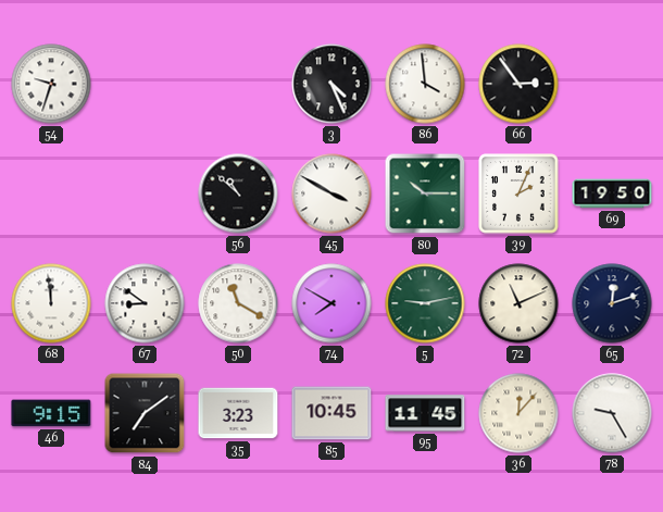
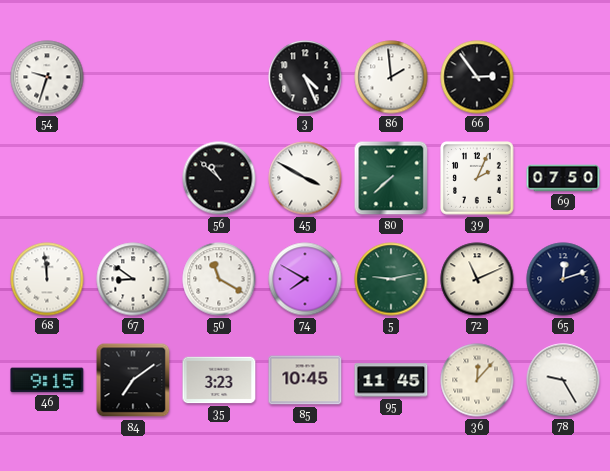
86: 3:59 -> 1:59 (391, 77)
80: 10:15 -> 7:38 (391, 178)
69: 19:50 -> 07:50 (563, 178)
